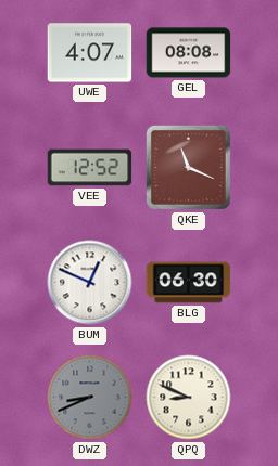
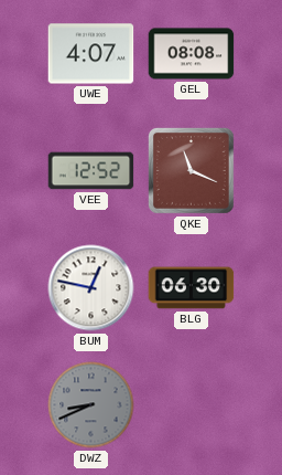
BUM: 12:49 -> 12:47 (91, 288)
QPQ: 8:49 -> none (189, 398)
